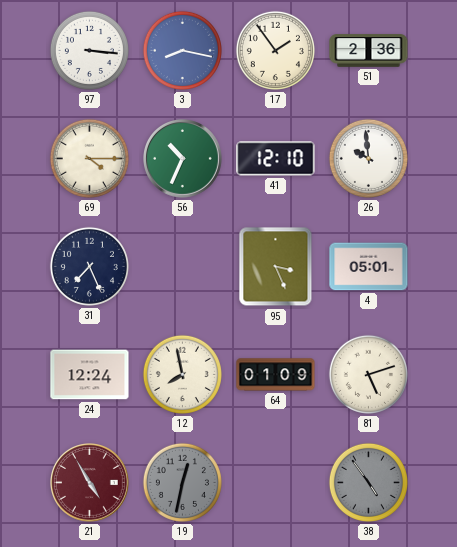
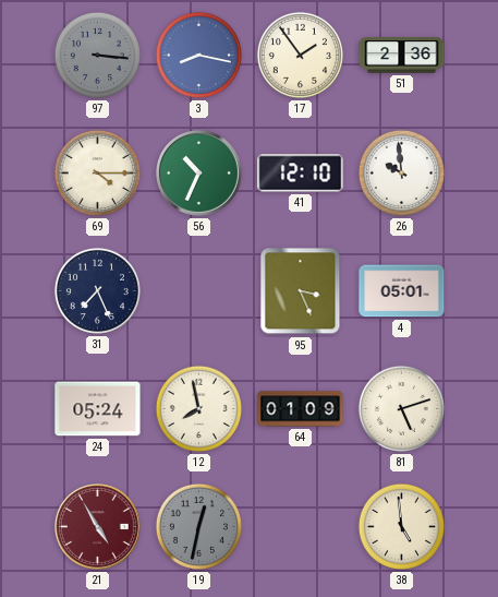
97 dial: white -> grey (97, 55)
24: 12:24 -> 05:24 (98, 409)
38: 4:54 -> 4:59 (401, 526)
38 dial: grey -> cream (401, 526)
